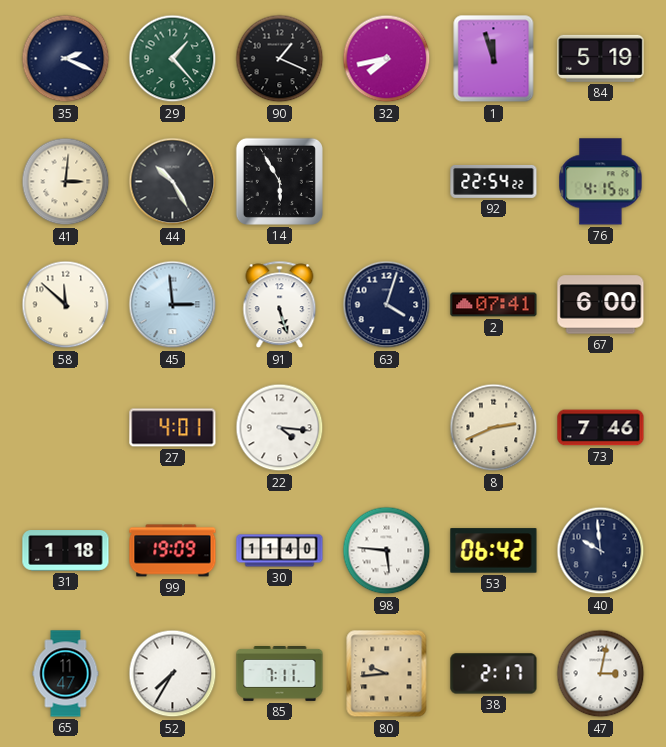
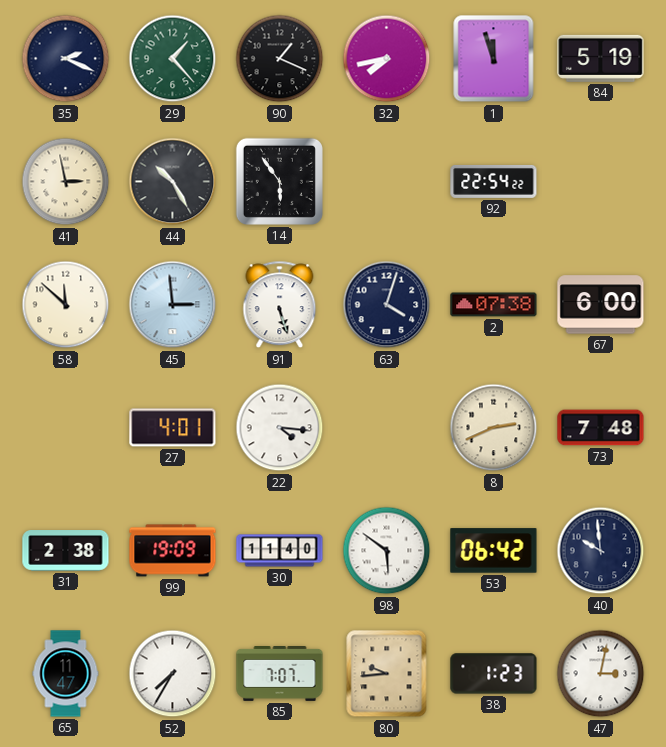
41: 3:01 -> 2:58 (66, 182)
14: 5:55 -> 5:54 (279, 181)
76: 4:15 -> none (601, 182)
2: 07:41 -> 07:38 (494, 305)
73: 7:46 -> 7:48 (601, 428)
31: 1:18 -> 2:38 (66, 551)
98: 5:46 -> 5:51 (387, 551)
85: 7:11 -> 7:07 (280, 674)
38: 2:17 -> 1:23 (494, 674)
